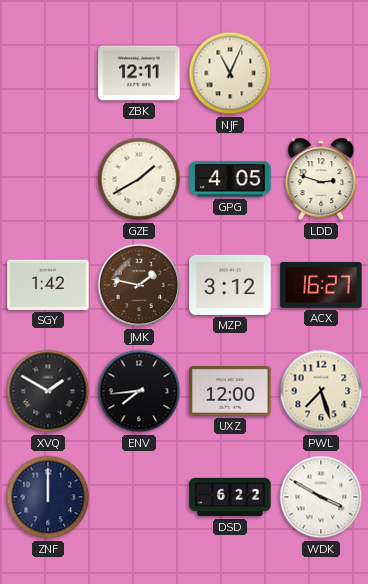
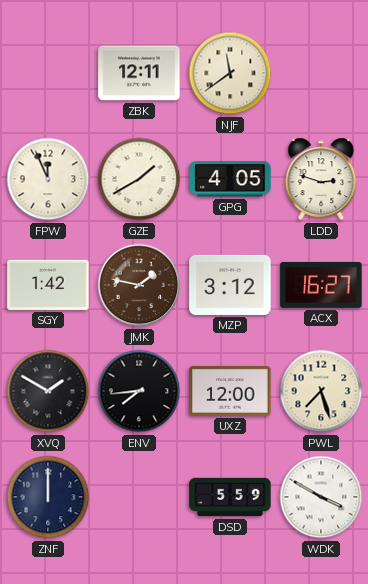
NJF: 11:04 -> 11:39 (230, 73)
FPW: none -> 11:56 (48, 179)
DSD: 6:22 -> 5:59 (230, 497)
